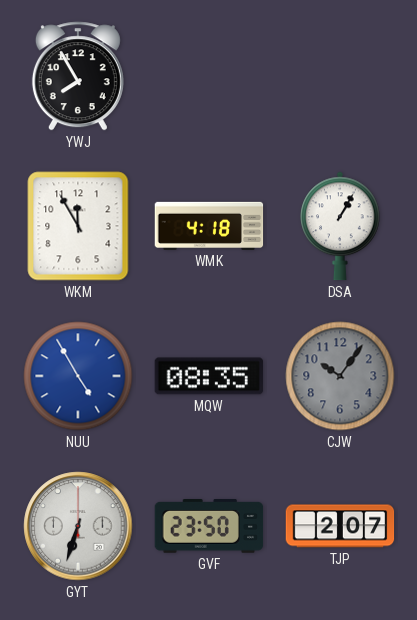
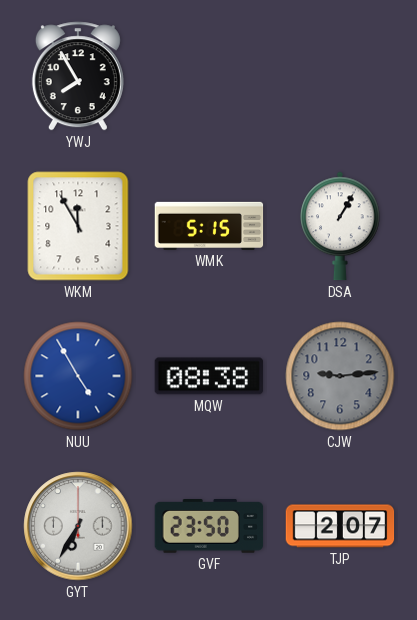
WMK: 4:18 -> 5:15 (209, 226)
MQW: 08:35 -> 08:38 (209, 376)
CJW: 10:06 -> 9:14 (340, 376)
GYT: 6:33 -> 6:35 (78, 526)
